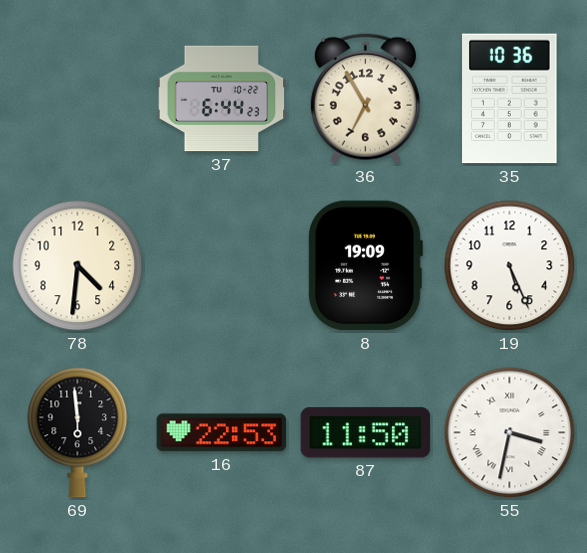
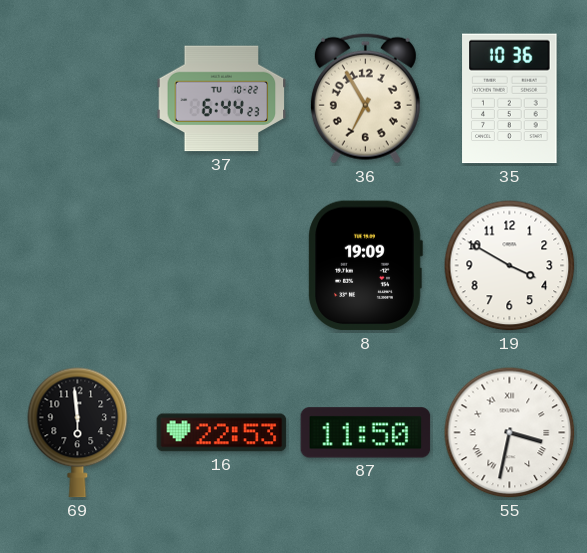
78: 4:31 -> none (78, 266)
19: 5:26 -> 3:50 (510, 266)
